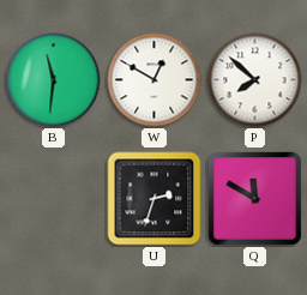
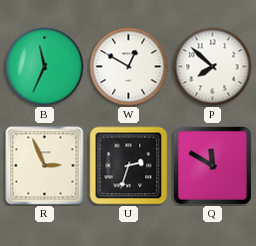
B: 11:31 -> 11:34 (45, 67)
R: none -> 2:56 (45, 166)
